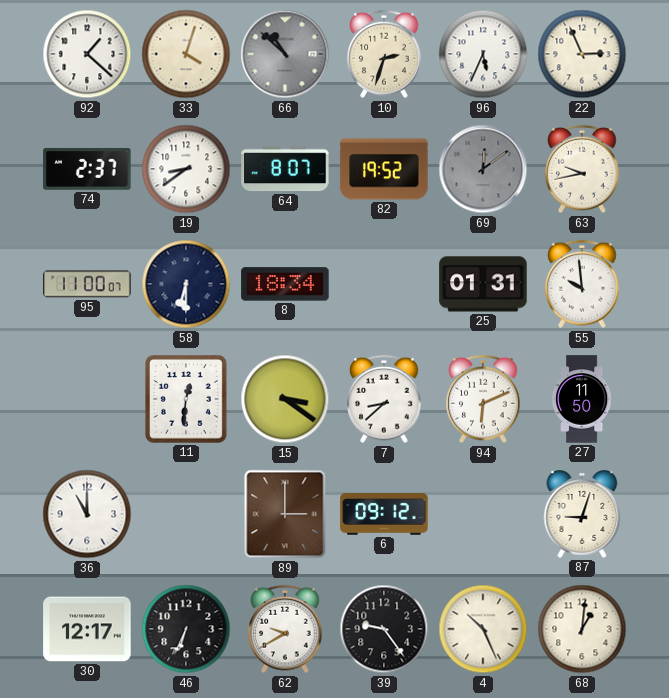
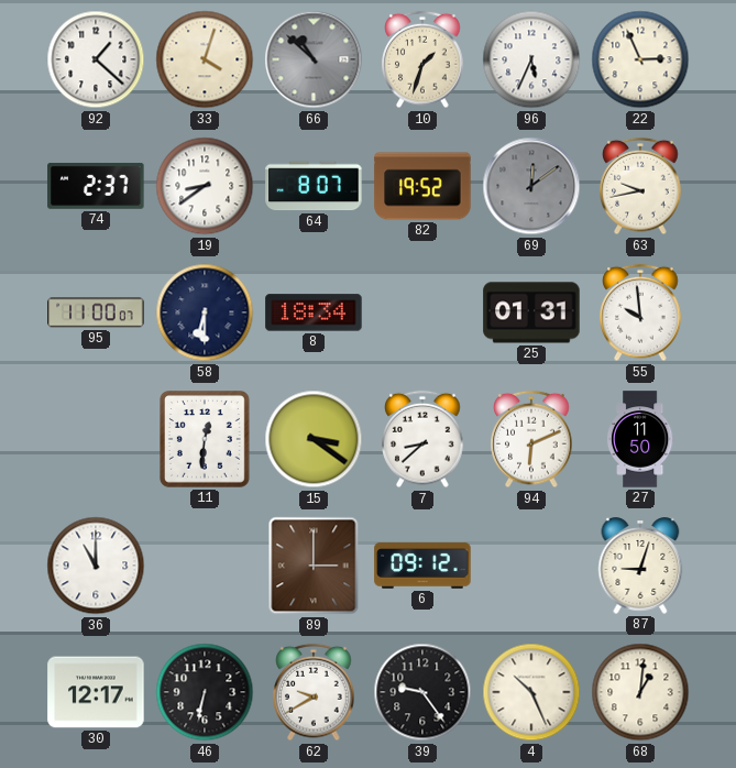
10: 2:33 -> 1:33 (422, 59)
46: 6:34 -> 6:32 (205, 692)
